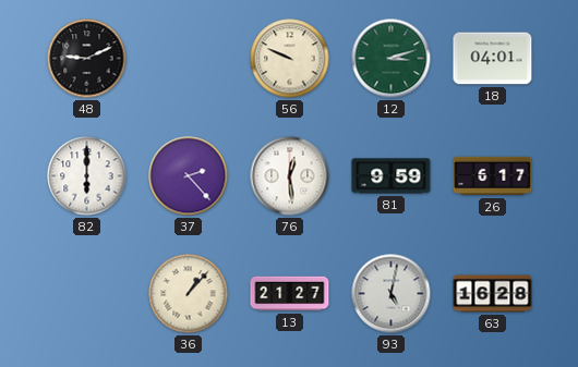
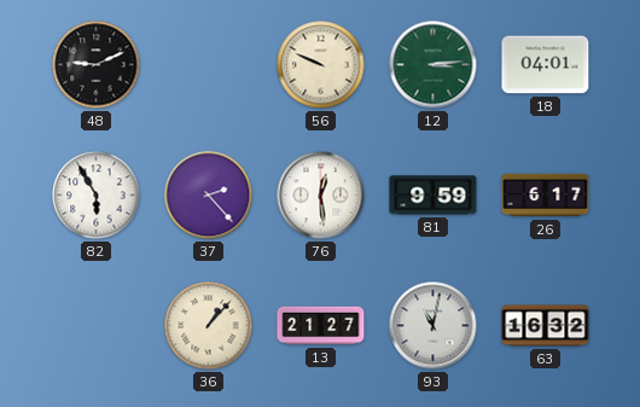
12: 3:12 -> 3:14 (434, 65)
82: 6:00 -> 5:55 (97, 196)
93: 5:02 -> 11:02 (434, 326)
63: 16:28 -> 16:32 (546, 326)
